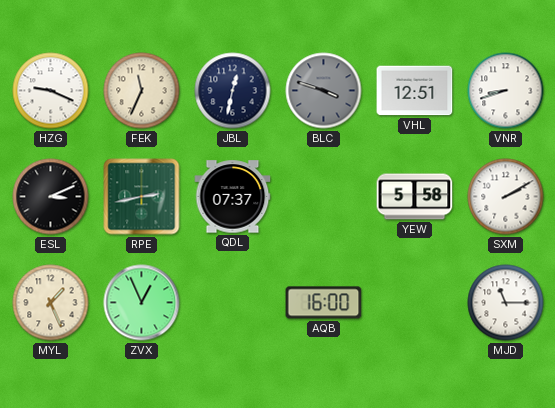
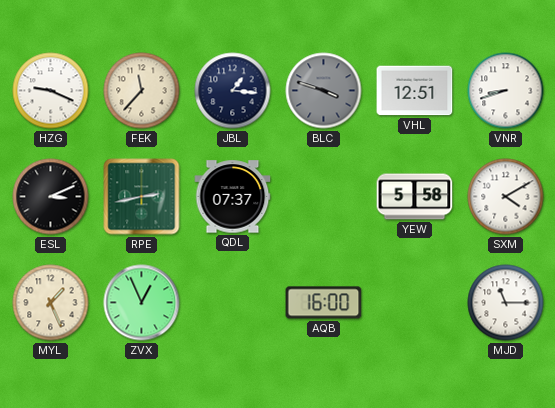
FEK: 11:34 -> 11:37 (142, 91)
JBL: 12:32 -> 1:16 (233, 91)
SXM: 2:10 -> 4:10 (506, 197)
